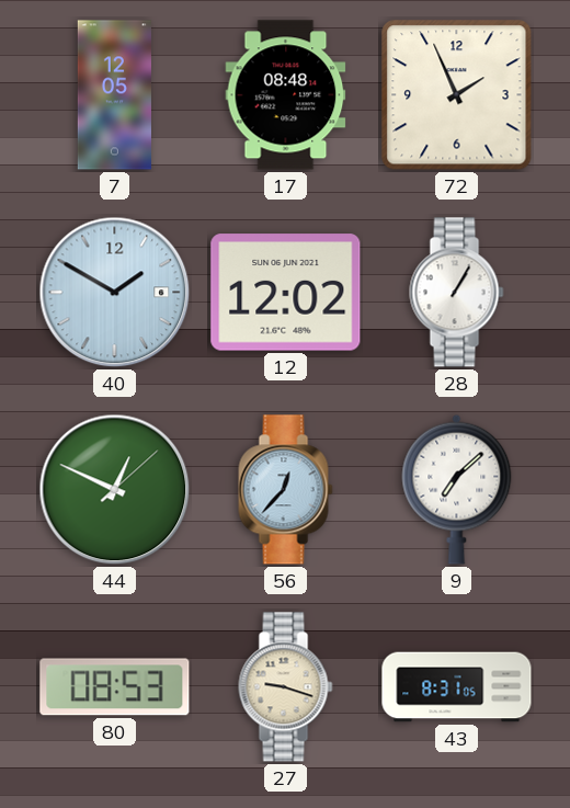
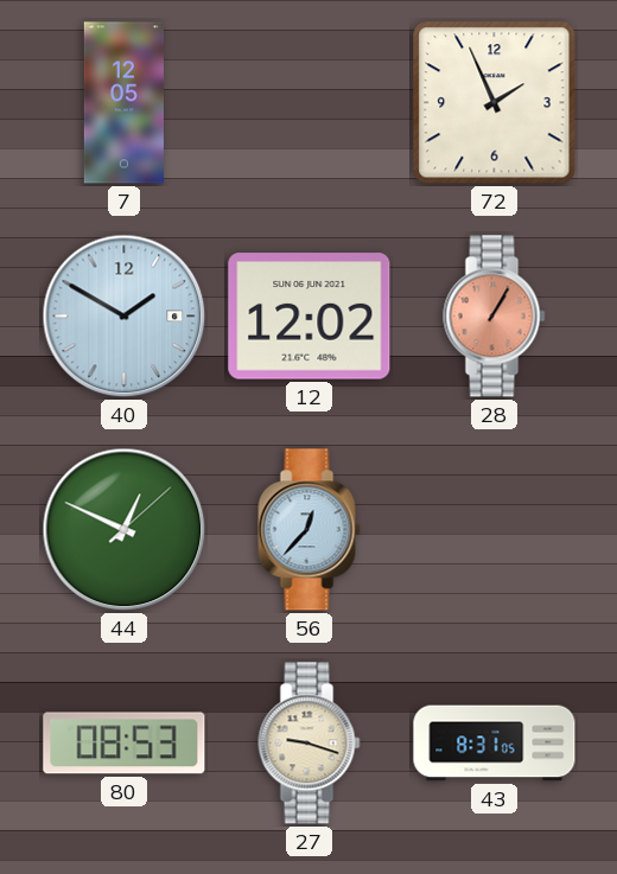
17: 08:48 -> none (286, 95)
28 dial: white -> salmon (495, 317)
9: 7:08 -> none (457, 489)
